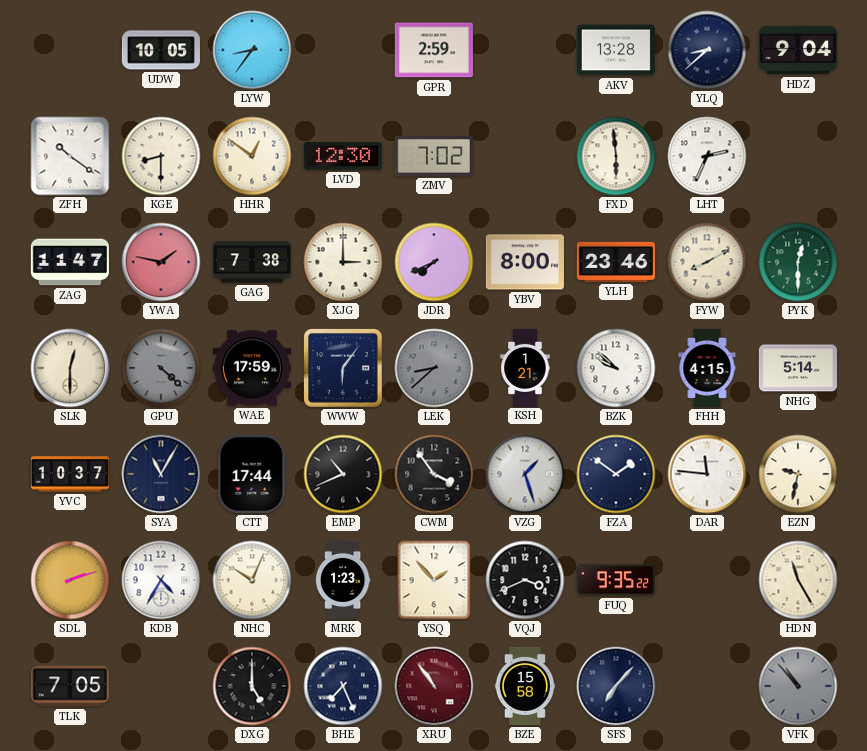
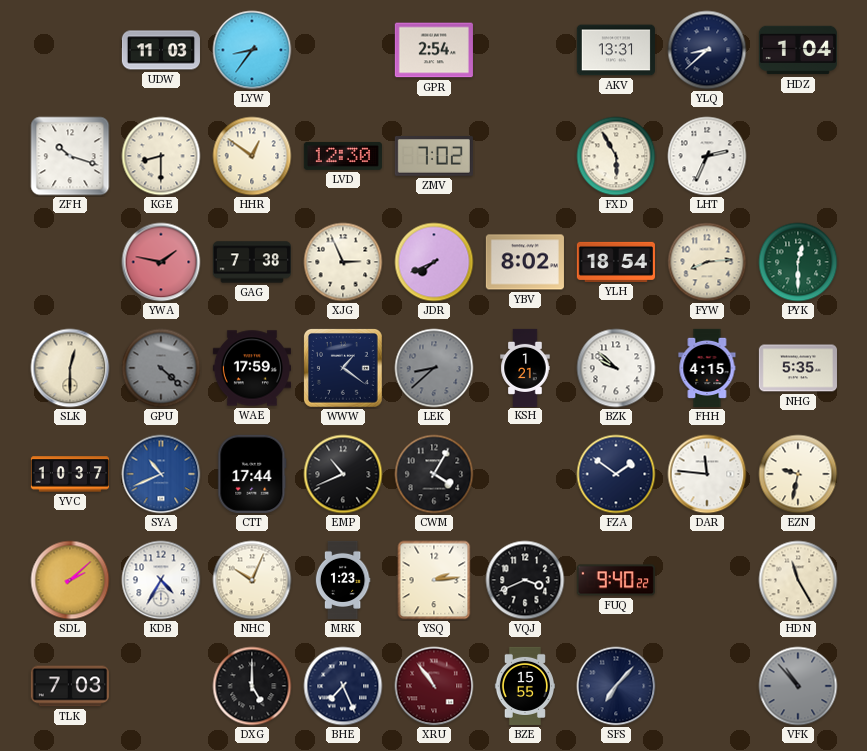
UDW: 10:05 -> 11:03 (161, 50)
GPR: 2:59 -> 2:54 (434, 50)
AKV: 13:28 -> 13:31 (616, 50)
HDZ: 9:04 -> 1:04 (798, 50)
ZFH: 10:21 -> 10:18 (70, 156)
FXD: 5:59 -> 5:55 (616, 156)
ZAG: 11:47 -> none (70, 262)
XJG: 3:00 -> 2:56 (343, 262)
YBV: 8:00 -> 8:02 (525, 262)
YLH: 23:46 -> 18:54 (616, 262)
FYW: 8:10 -> 8:14 (707, 262)
WWW: 6:06 -> 1:21 (343, 368)
NHG: 5:14 -> 5:35 (798, 368)
SYA: 11:05 -> 10:41 (161, 474)
SYA dial: navy -> blue (161, 474)
CWM: 3:54 -> 4:05 (434, 474)
VZG: 1:27 -> none (525, 474)
SDL: 2:12 -> 2:08 (70, 580)
YSQ: 1:53 -> 2:14 (434, 580)
FUQ: 9:35 -> 9:40 (616, 580)
TLK: 7:05 -> 7:03 (70, 686)
BZE: 15:58 -> 15:55 (524, 686)
